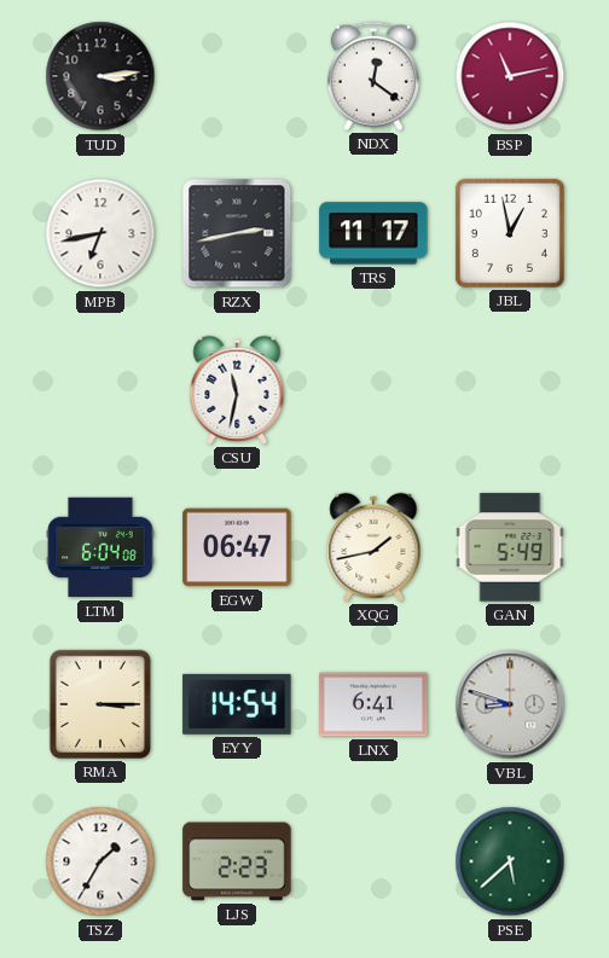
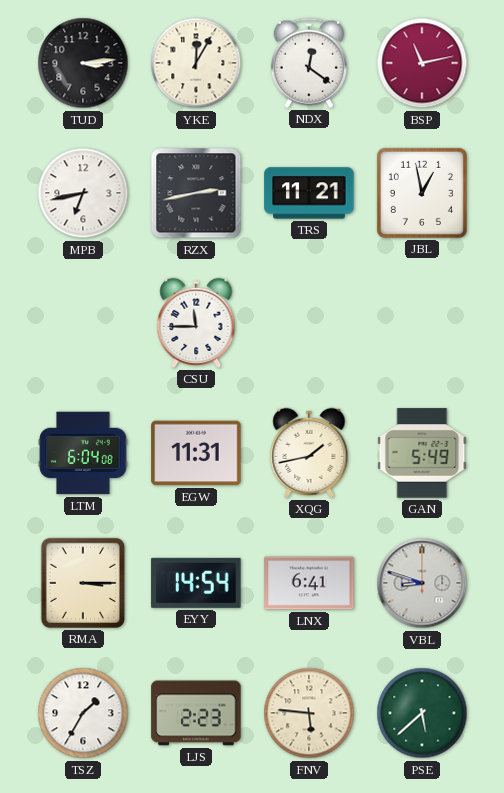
YKE: none -> 12:05 (196, 63)
TRS: 11:17 -> 11:21 (309, 193)
CSU: 11:32 -> 11:45 (196, 323)
EGW: 06:47 -> 11:31 (196, 453)
FNV: none -> 5:46 (309, 713)
